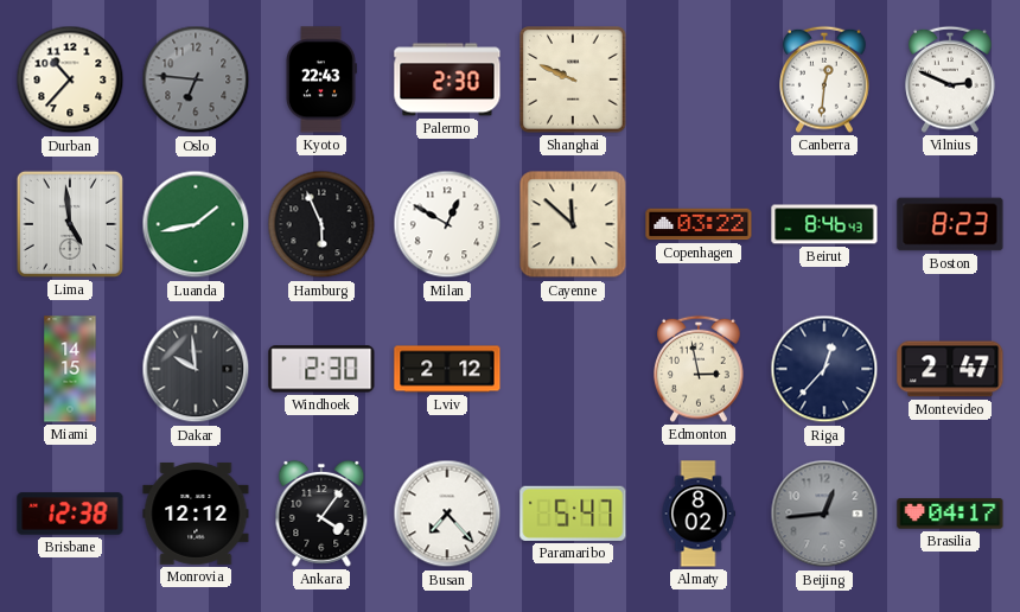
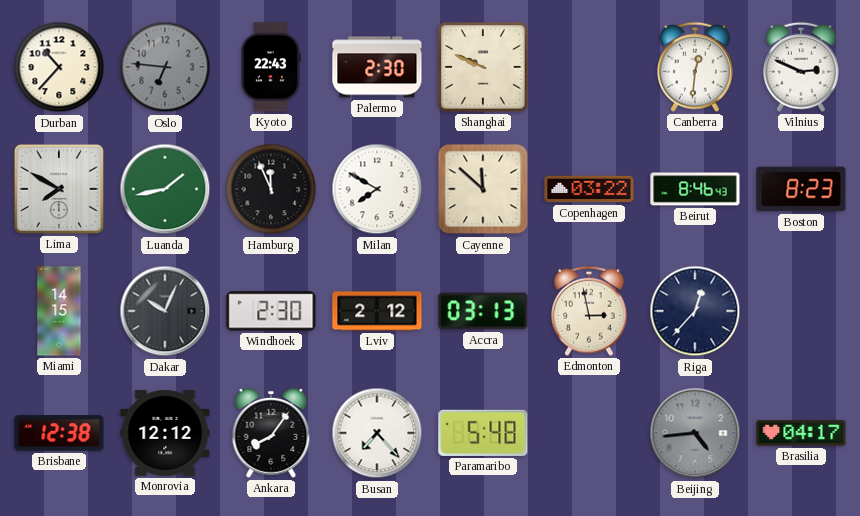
Lima: 4:59 -> 7:50 (59, 189)
Hamburg: 5:56 -> 11:56 (271, 189)
Milan: 12:50 -> 7:50 (377, 189)
Dakar: 9:59 -> 10:04 (165, 311)
Accra: none -> 03:13 (483, 311)
Montevideo: 2:47 -> none (950, 369)
Ankara: 4:06 -> 8:06 (271, 433)
Paramaribo: 5:47 -> 5:48 (483, 433)
Almaty: 8:02 -> none (699, 514)
Beijing: 12:44 -> 4:44 (695, 433)
